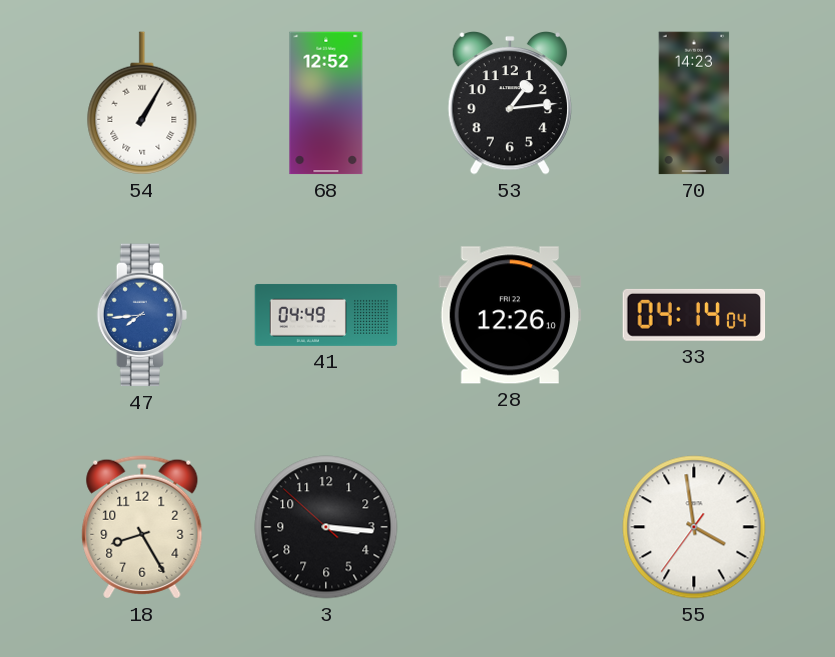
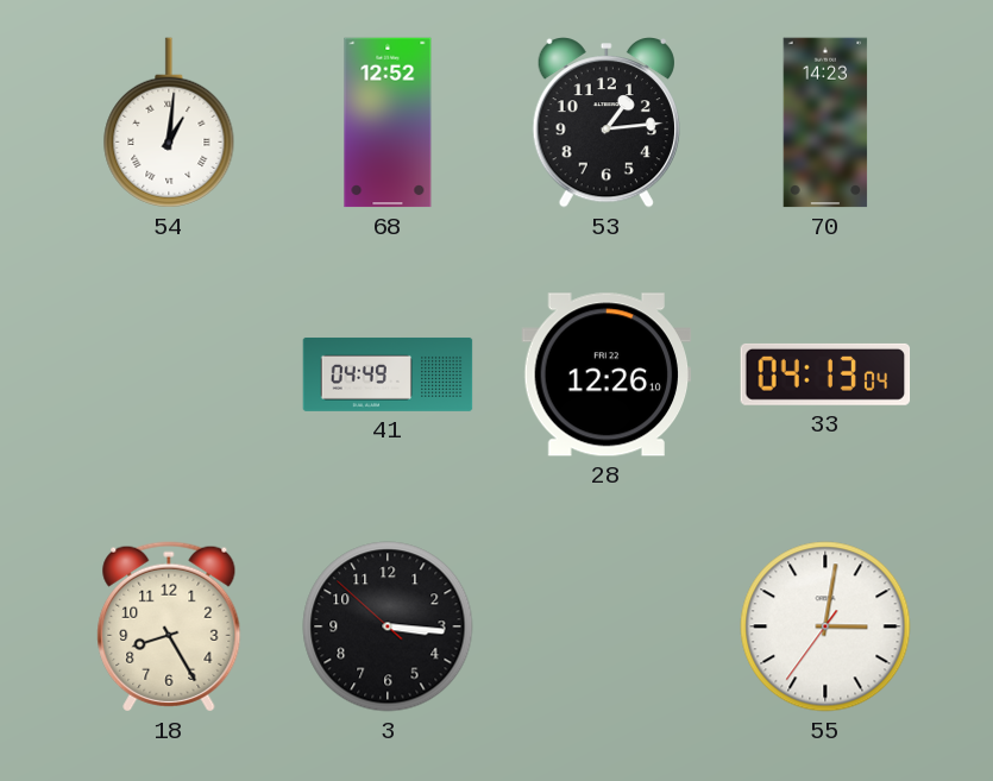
54: 1:05 -> 1:01 (169, 122)
47: 7:44 -> none (142, 315)
33: 04:14 -> 04:13 (825, 374)
55: 3:58 -> 3:01 (825, 626)
